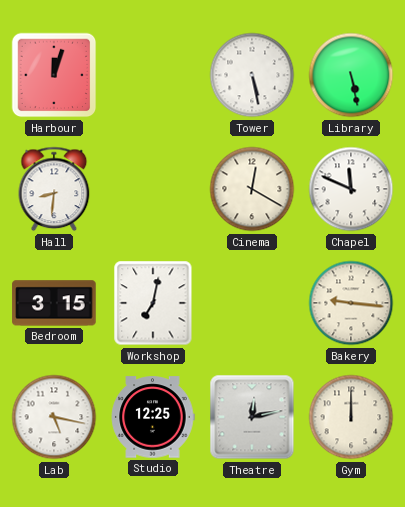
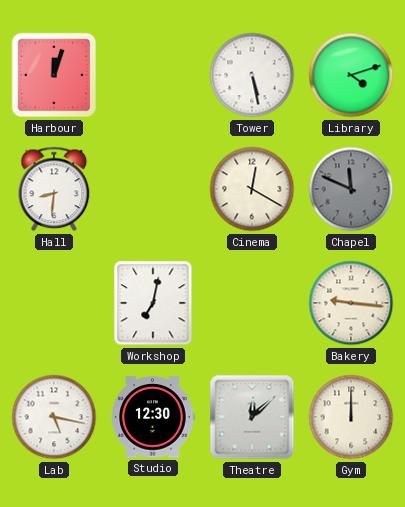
Library: 5:28 -> 4:12 (351, 75)
Chapel dial: white -> grey (351, 189)
Bedroom: 3:15 -> none (54, 303)
Studio: 12:25 -> 12:30 (153, 417)
Theatre: 12:13 -> 12:08 (252, 417)
